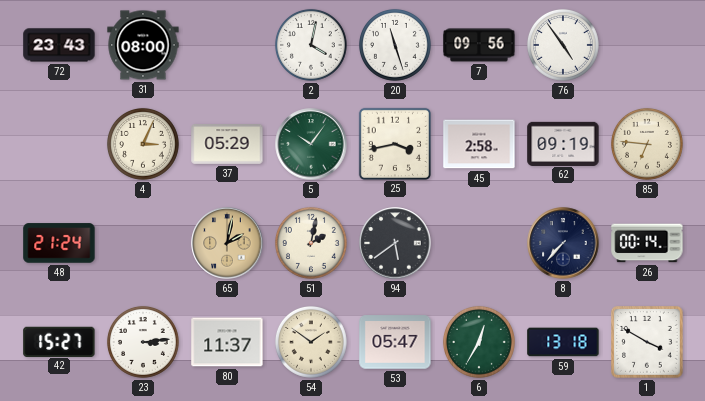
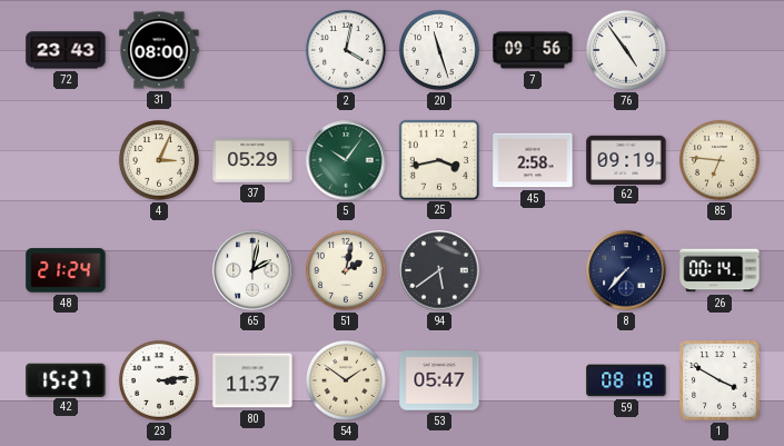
65 dial: champagne -> white (252, 270)
6: 12:35 -> none (479, 342)
59: 13:18 -> 08:18 (626, 380)
